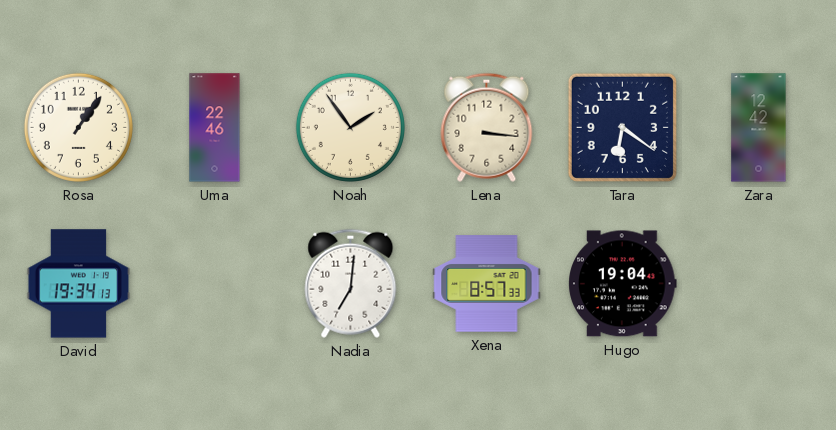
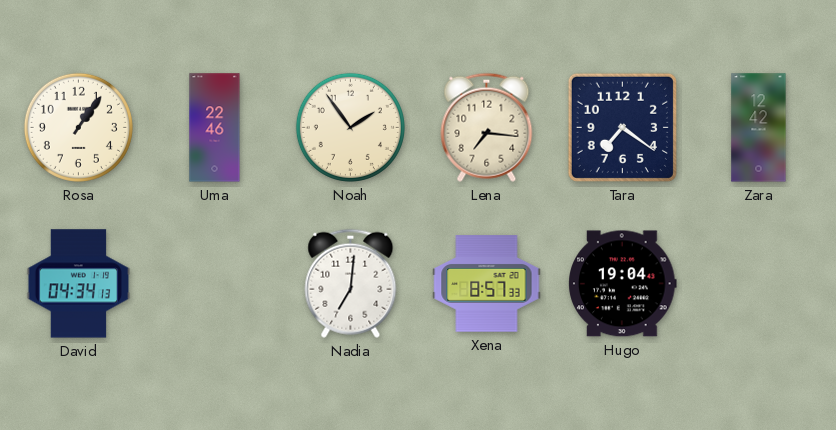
Lena: 3:16 -> 7:16 (487, 127)
Tara: 6:21 -> 7:21 (622, 127)
David: 19:34 -> 04:34 (79, 284)
